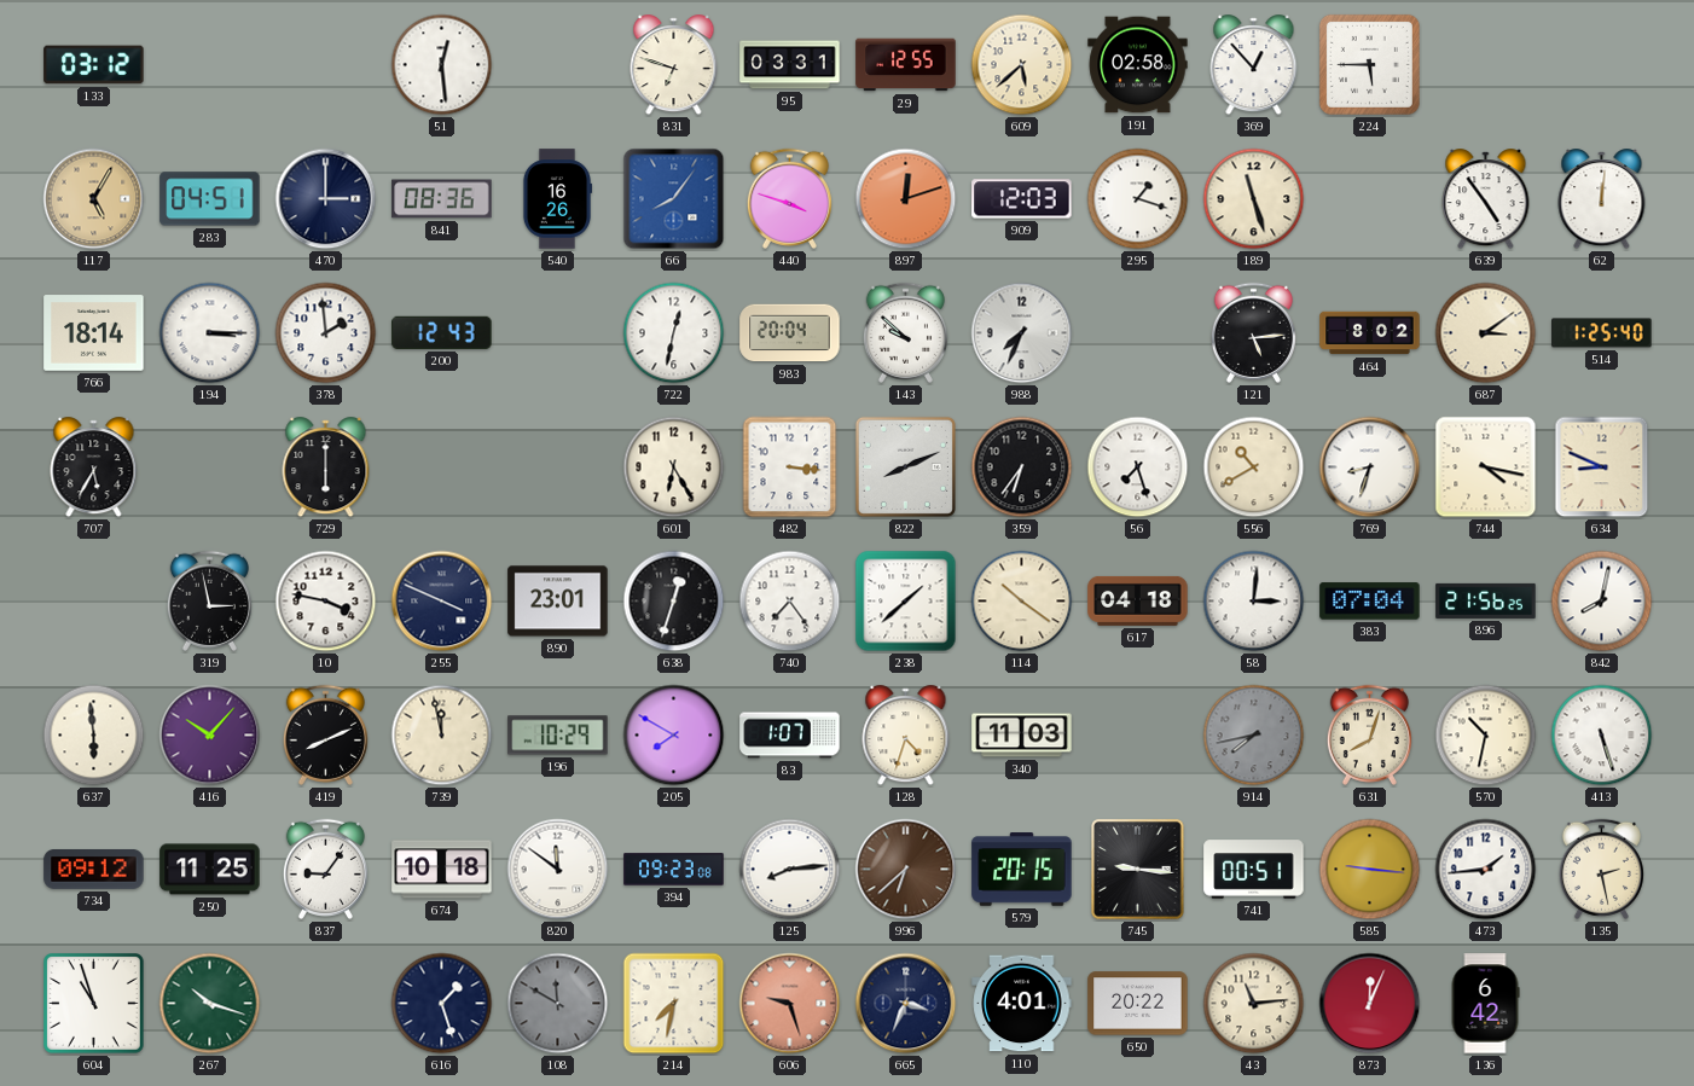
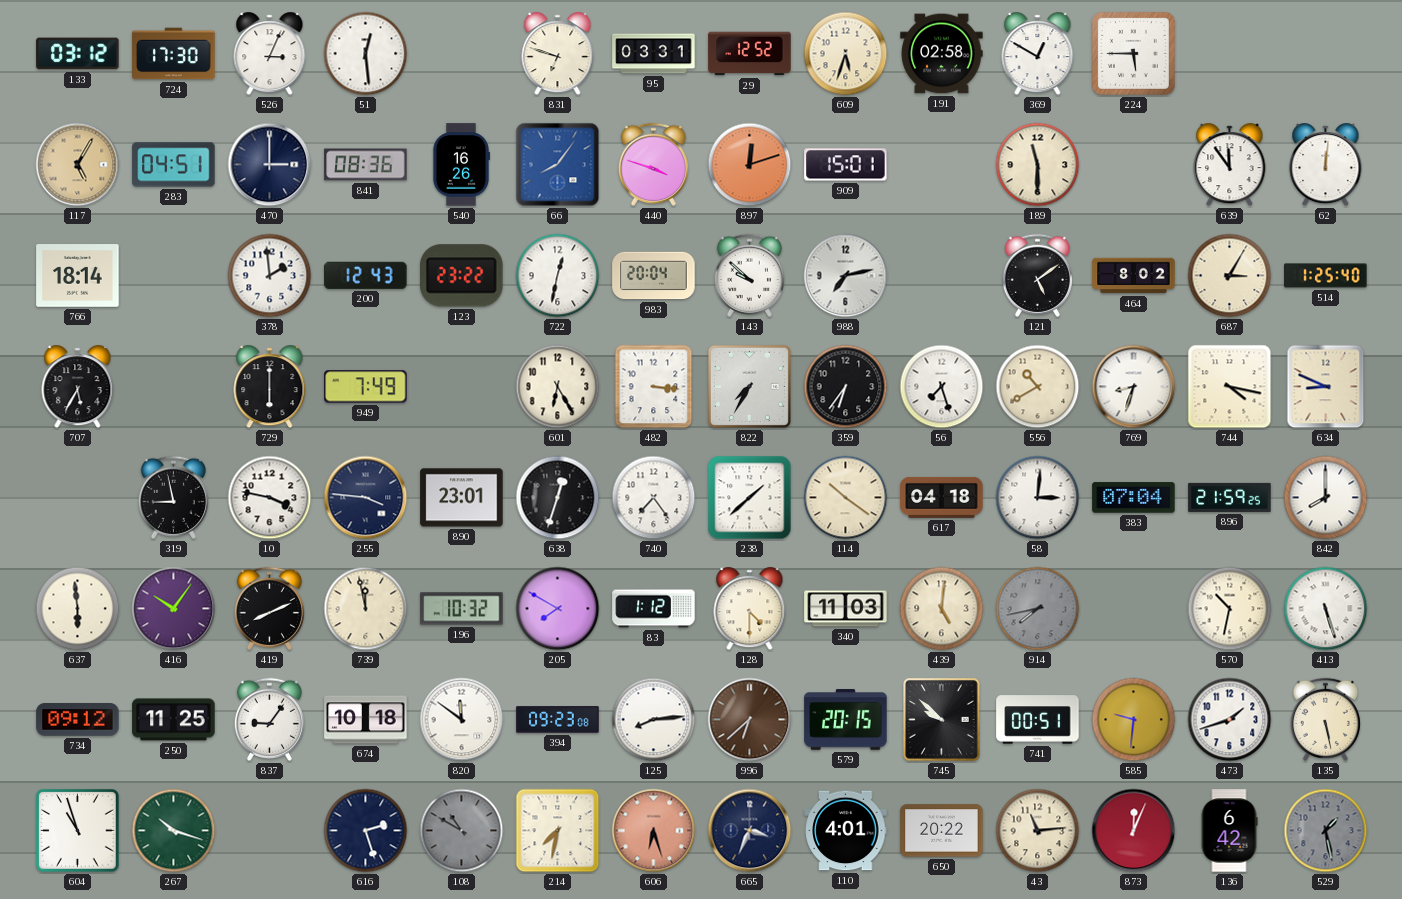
724: none -> 17:30 (174, 54)
526: none -> 3:04 (270, 54)
29: 12:55 -> 12:52 (750, 54)
609: 5:38 -> 5:33 (846, 54)
369: 12:53 -> 12:50 (1038, 54)
909: 12:03 -> 15:01 (846, 165)
295: 1:18 -> none (1138, 199)
189: 11:27 -> 11:30 (1038, 165)
639: 4:54 -> 11:54 (1230, 165)
194: 3:15 -> none (210, 333)
123: none -> 23:22 (462, 276)
988: 7:34 -> 7:13 (846, 276)
121: 5:14 -> 5:09 (1037, 275)
687: 3:09 -> 3:05 (1230, 276)
949: none -> 7:49 (366, 387)
822: 8:11 -> 7:35 (749, 386)
319: 2:58 -> 8:58 (173, 497)
255: 3:49 -> 3:46 (366, 498)
896: 21:56 -> 21:59 (1230, 497)
842: 8:02 -> 8:00 (1326, 498)
416: 10:07 -> 10:06 (174, 609)
196: 10:29 -> 10:32 (462, 609)
83: 1:07 -> 1:12 (654, 609)
128: 4:33 -> 4:30 (750, 609)
439: none -> 5:01 (942, 609)
631: 8:03 -> none (1369, 734)
745: 9:16 -> 9:52 (942, 720)
585: 9:16 -> 9:31 (1134, 720)
473: 1:44 -> 1:42 (1230, 720)
135: 2:28 -> 5:28 (1325, 719)
616: 1:27 -> 2:27 (366, 831)
108: 11:50 -> 10:50 (462, 831)
606: 9:27 -> 6:27 (654, 831)
529: none -> 1:28 (1326, 831)
